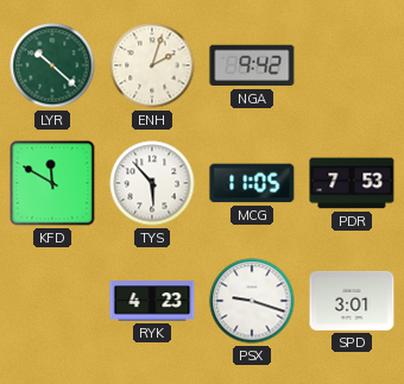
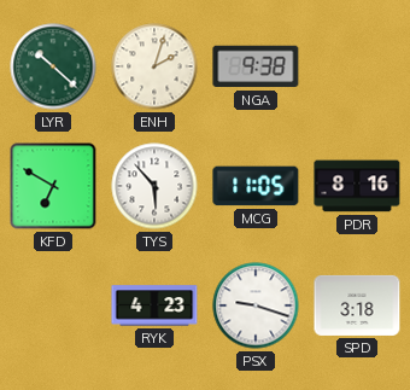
NGA: 9:42 -> 9:38 (256, 66)
KFD: 11:50 -> 6:50 (53, 186)
PDR: 7:53 -> 8:16 (357, 186)
SPD: 3:01 -> 3:18 (357, 305)
